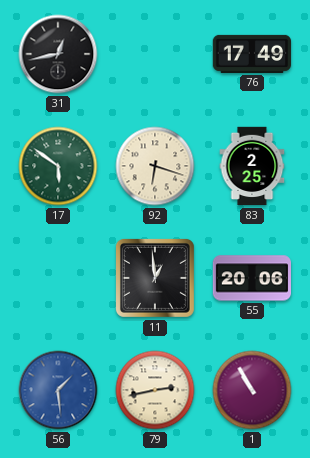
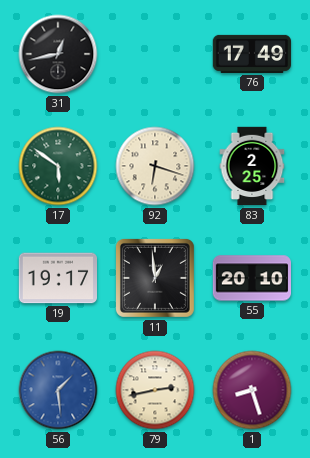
19: none -> 19:17 (57, 278)
55: 20:06 -> 20:10 (252, 278)
1: 10:55 -> 8:27 (252, 390)
